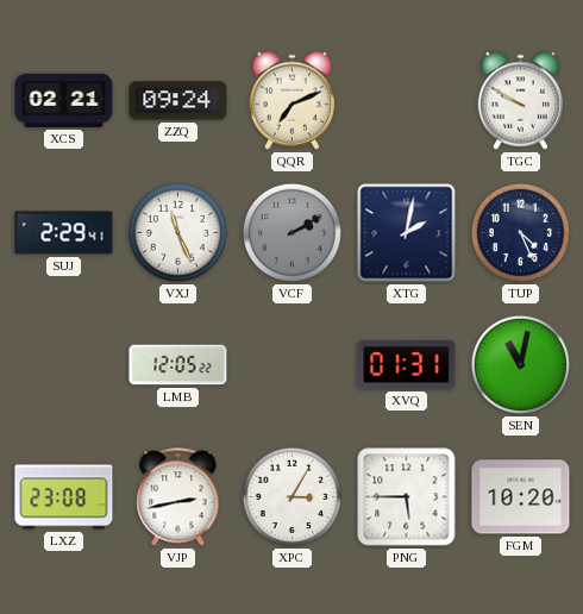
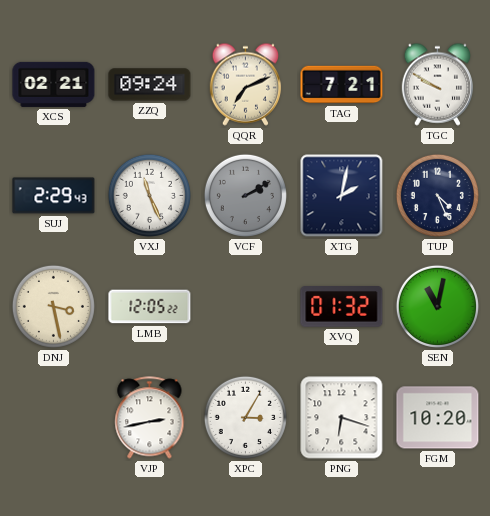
TAG: none -> 7:21 (342, 85)
SUJ: 2:29:41 -> 2:29:43 (54, 196)
DNJ: none -> 3:28 (53, 306)
XVQ: 01:31 -> 01:32 (342, 307)
LXZ: 23:08 -> none (64, 497)
PNG: 5:45 -> 6:18 (342, 418)
